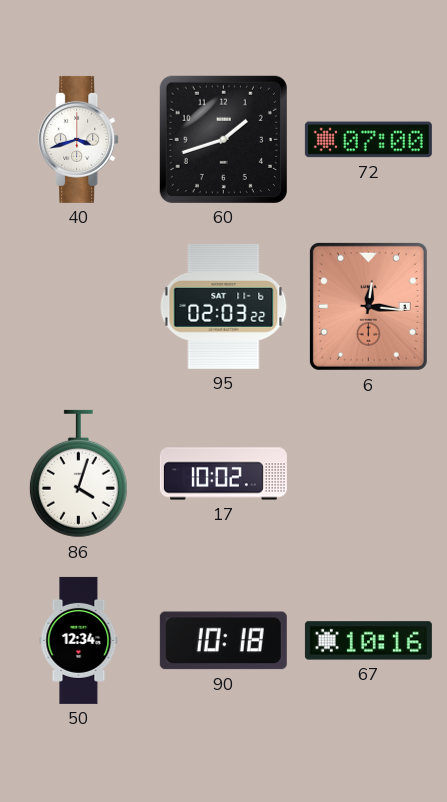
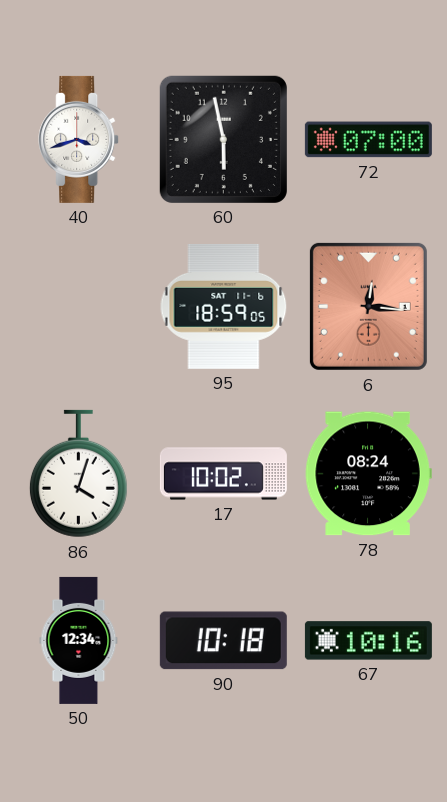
60: 1:42 -> 5:58 (223, 139)
95: 02:03 -> 18:59 (224, 306)
78: none -> 08:24 (368, 474)
